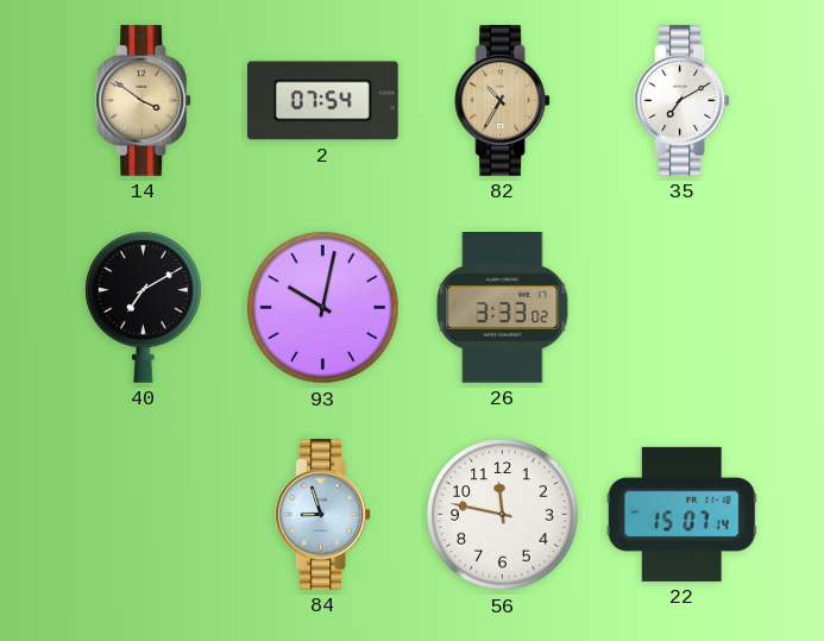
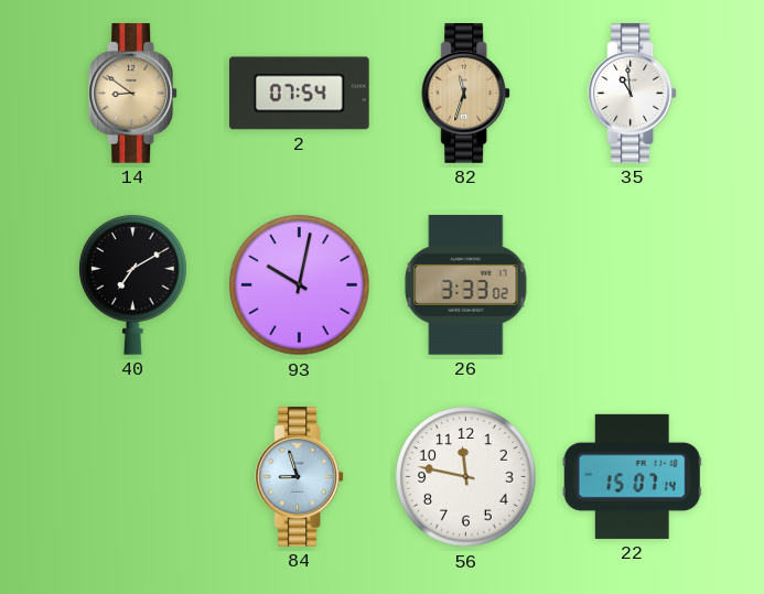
14: 3:51 -> 8:51 (133, 94)
82: 10:35 -> 11:33 (466, 94)
35: 7:10 -> 10:59 (633, 94)
